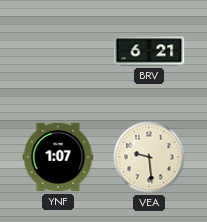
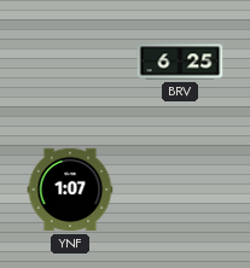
BRV: 6:21 -> 6:25 (180, 62)
VEA: 9:29 -> none (149, 157)
